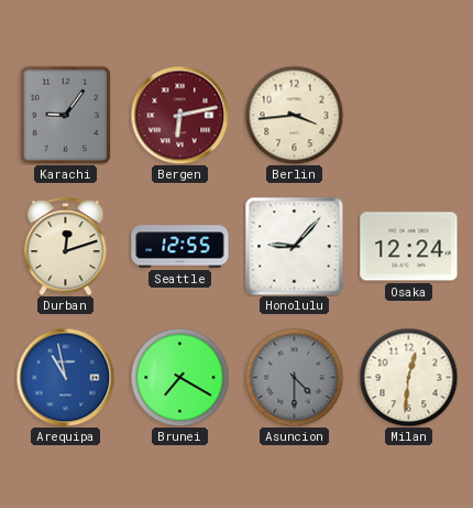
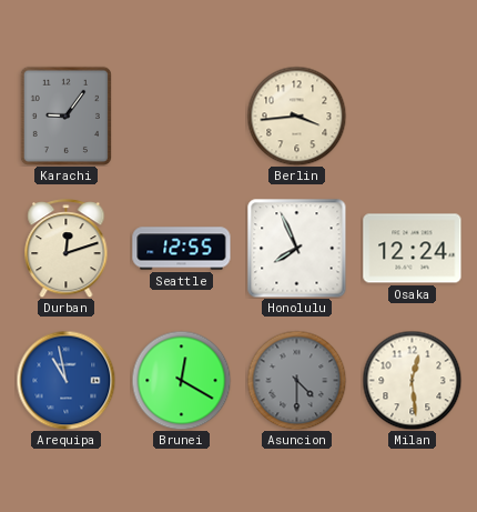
Bergen: 6:13 -> none (179, 115)
Honolulu: 9:07 -> 7:56 (296, 248)
Brunei: 7:20 -> 12:20 (181, 380)
Milan: 12:31 -> 12:29 (412, 380)
